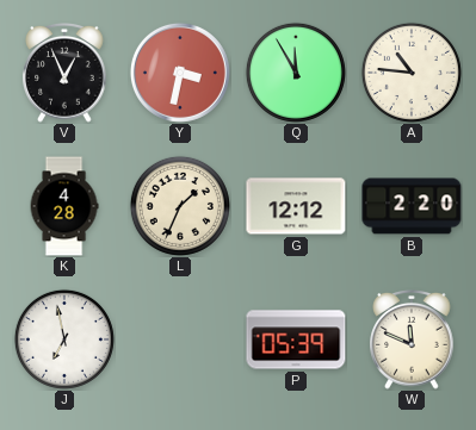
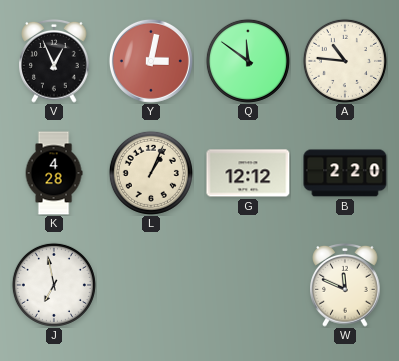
Y: 3:32 -> 3:02 (151, 61)
Q: 11:55 -> 11:51 (248, 61)
L: 1:34 -> 1:04 (151, 173)
P: 05:39 -> none (296, 339)
